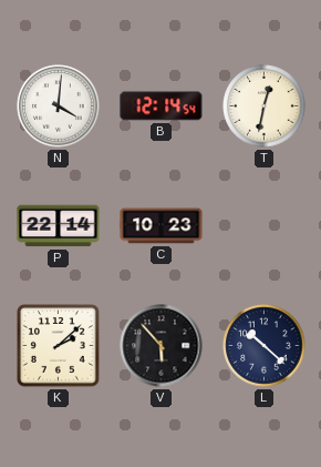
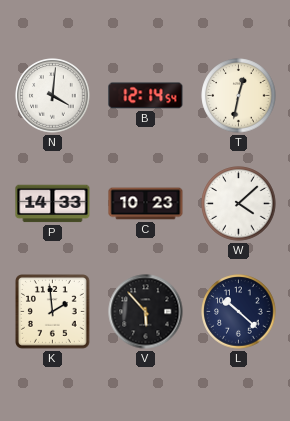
P: 22:14 -> 14:33 (53, 204)
W: none -> 4:08 (239, 204)
K: 2:08 -> 1:59 (53, 312)
